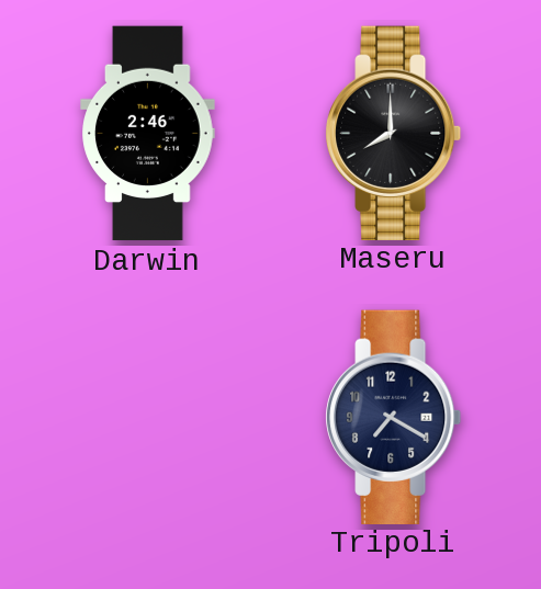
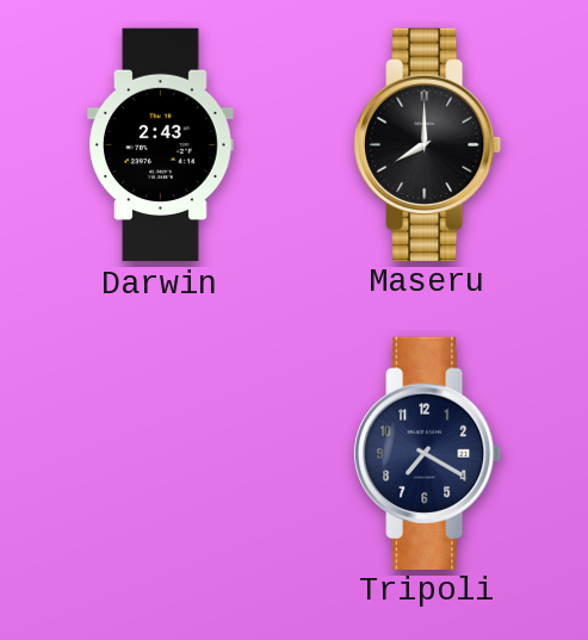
Darwin: 2:46 -> 2:43 (161, 145)
